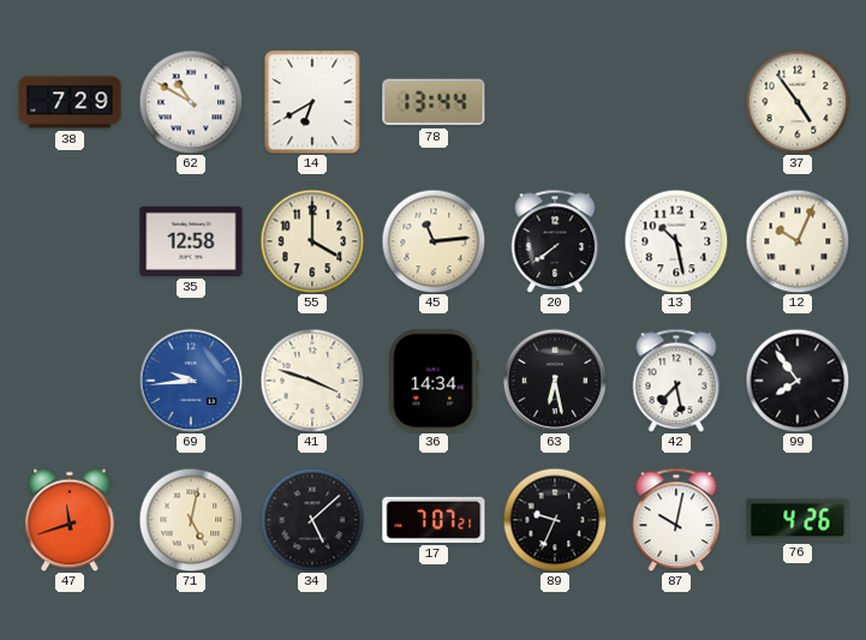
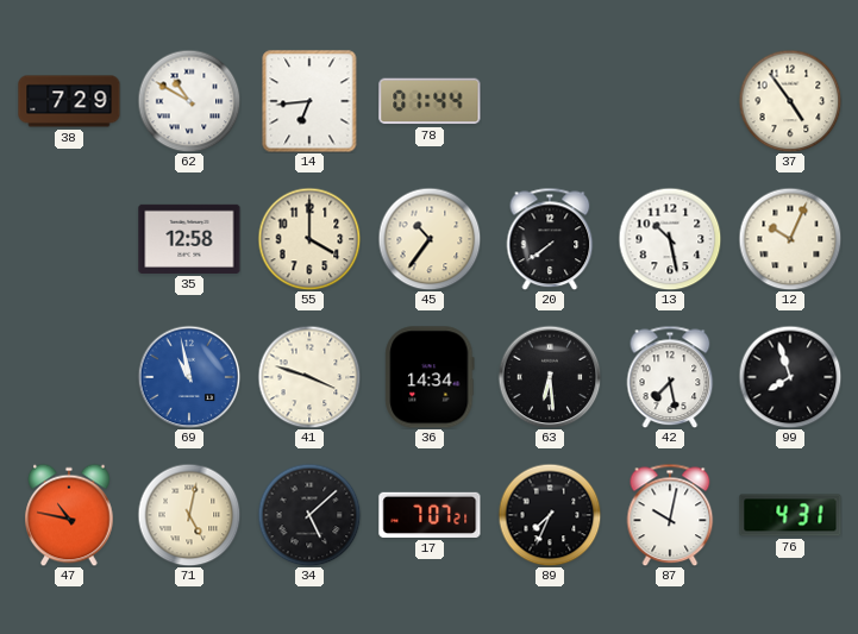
14: 6:40 -> 6:44 (309, 101)
78: 13:44 -> 01:44 (430, 101)
45: 11:14 -> 10:36 (430, 239)
69: 9:44 -> 10:58 (189, 377)
63: 6:28 -> 6:29 (550, 377)
99: 7:54 -> 7:57 (790, 377)
47: 11:42 -> 10:47 (69, 515)
89: 9:34 -> 7:34 (550, 515)
76: 4:26 -> 4:31 (790, 515)
